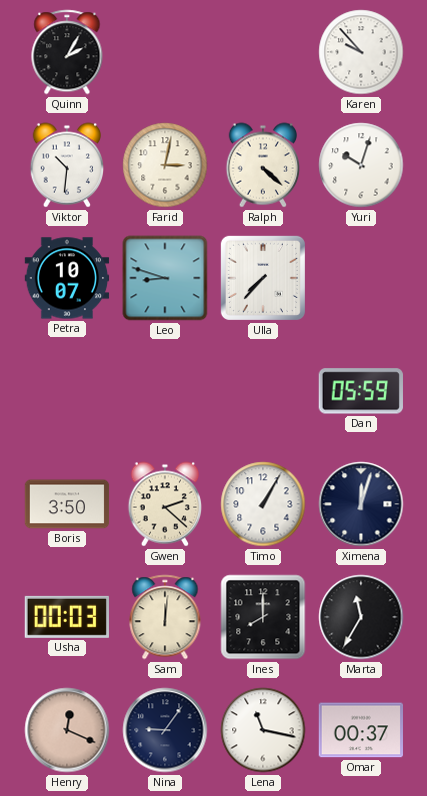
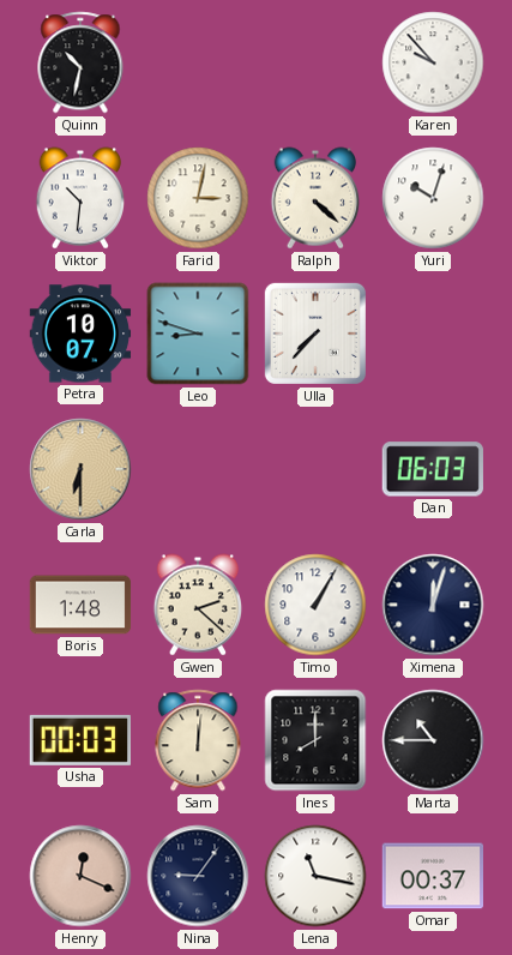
Quinn: 2:05 -> 10:32 (80, 62)
Carla: none -> 6:30 (80, 469)
Dan: 05:59 -> 06:03 (433, 469)
Boris: 3:50 -> 1:48 (80, 605)
Marta: 11:35 -> 10:45 (433, 740)
